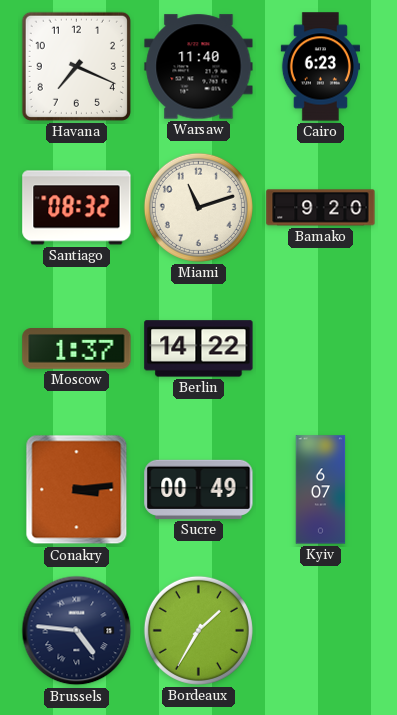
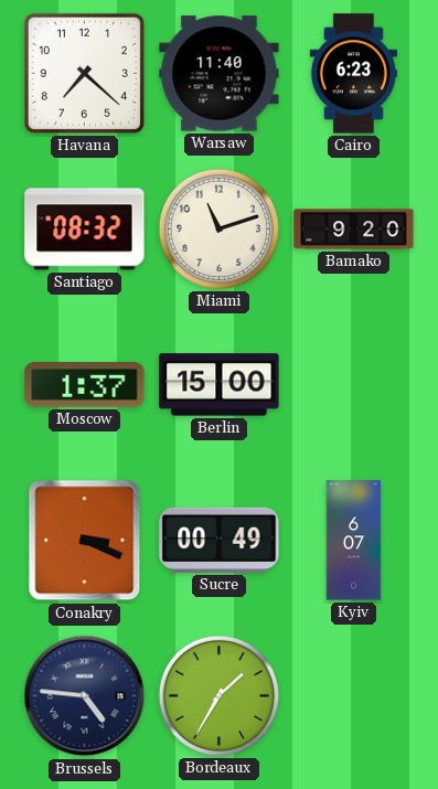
Havana: 7:19 -> 7:22 (84, 73)
Berlin: 14:22 -> 15:00 (220, 385)
Conakry: 3:14 -> 3:19 (85, 541)
